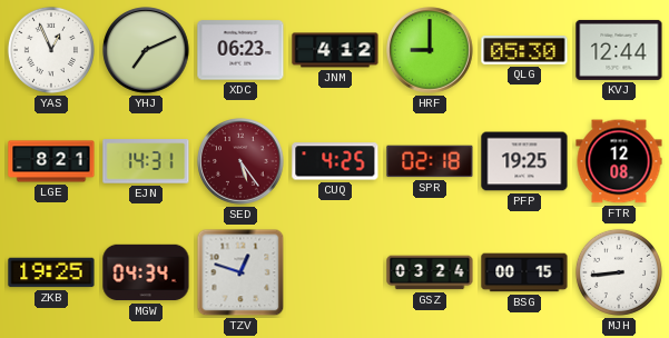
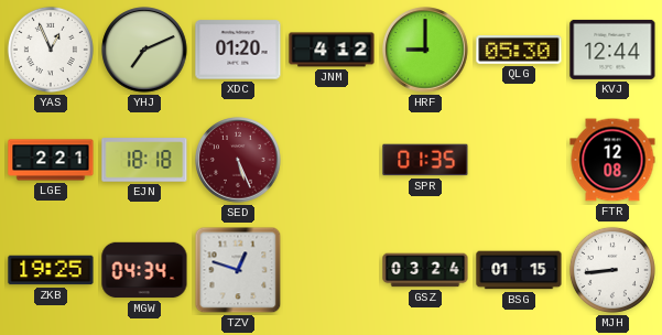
XDC: 06:23 -> 01:20 (238, 50)
LGE: 8:21 -> 2:21 (51, 160)
EJN: 14:31 -> 18:18 (144, 160)
SED: 5:24 -> 5:26 (238, 160)
CUQ: 4:25 -> none (335, 161)
SPR: 02:18 -> 01:35 (425, 160)
PFP: 19:25 -> none (524, 161)
BSG: 00:15 -> 01:15 (519, 270)
